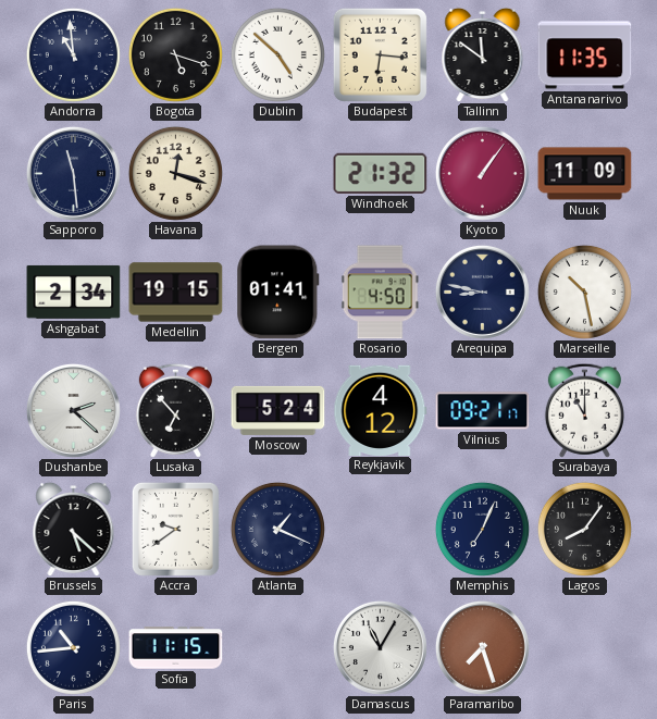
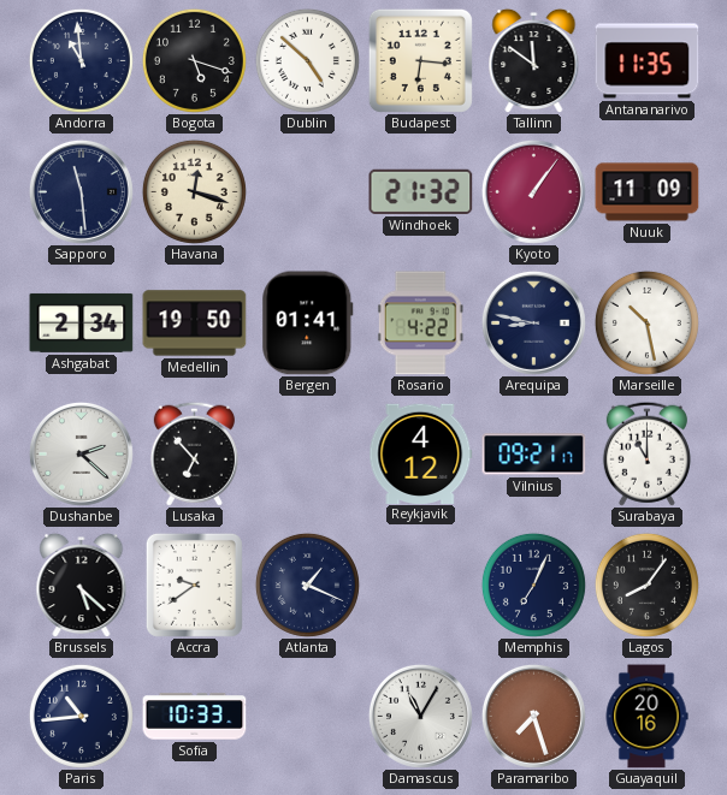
Medellin: 19:15 -> 19:50 (195, 324)
Rosario: 4:50 -> 4:22 (420, 324)
Moscow: 5:24 -> none (278, 410)
Sofia: 11:15 -> 10:33 (195, 717)
Guayaquil: none -> 20:16 (646, 717)
